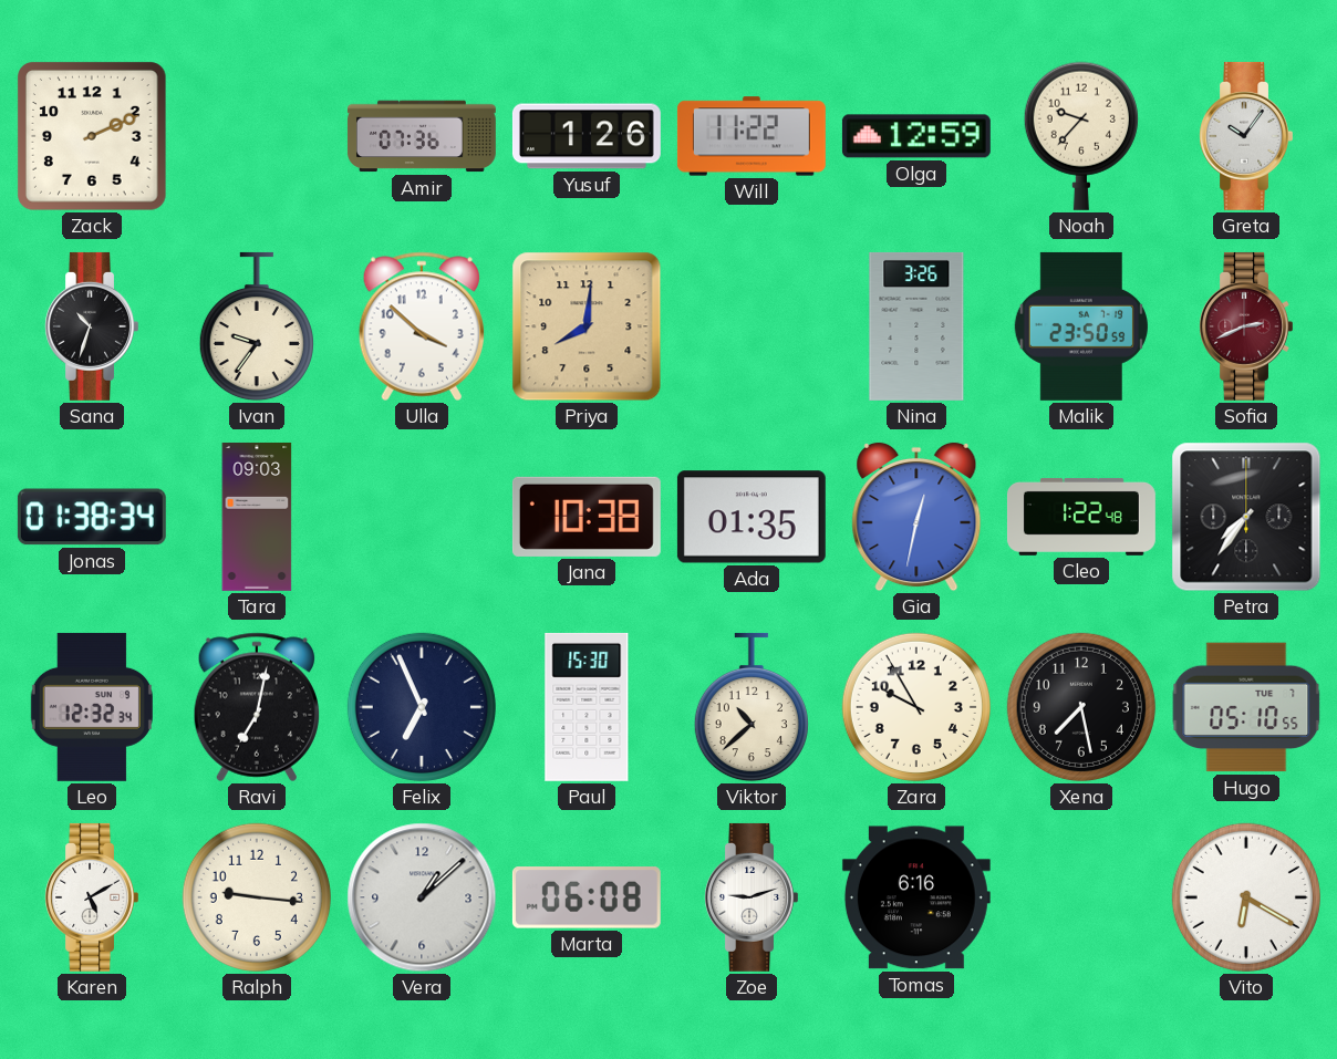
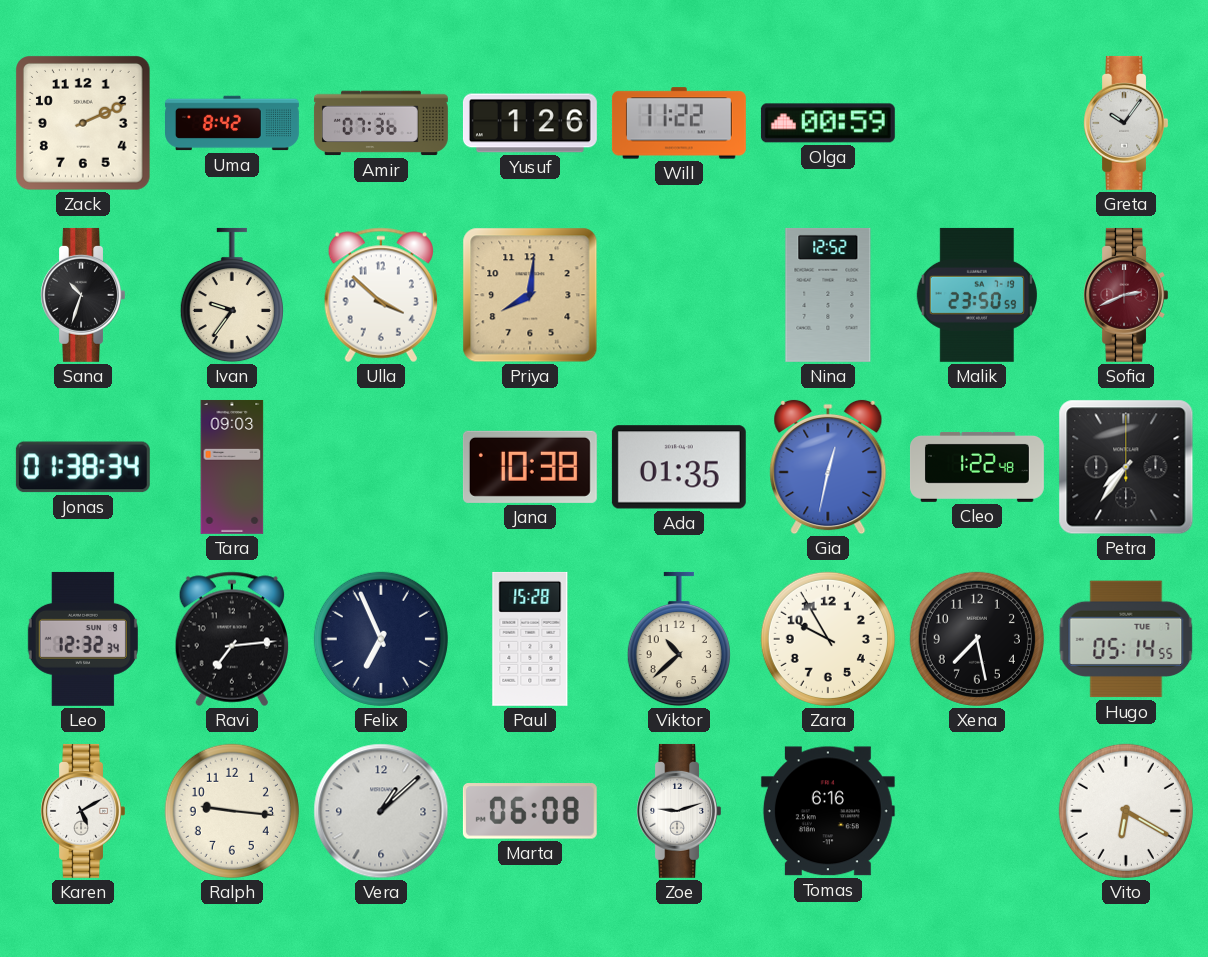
Uma: none -> 8:42 (233, 123)
Olga: 12:59 -> 00:59 (828, 123)
Noah: 9:37 -> none (1081, 136)
Nina: 3:26 -> 12:52 (828, 295)
Ravi: 7:02 -> 7:14 (231, 639)
Paul: 15:30 -> 15:28 (530, 639)
Hugo: 05:10 -> 05:14 (1126, 639)
